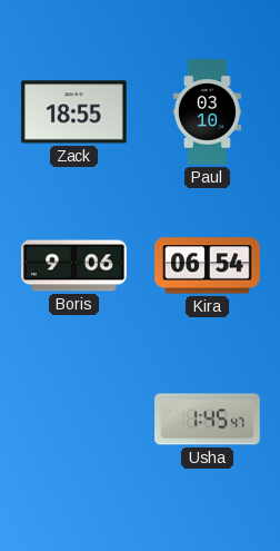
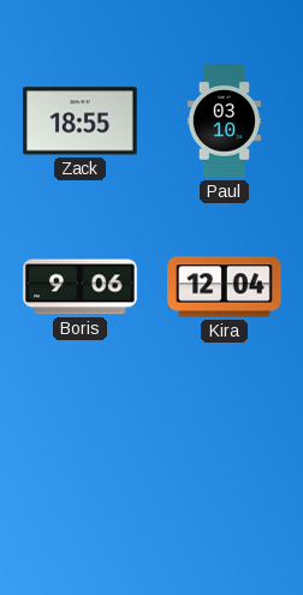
Kira: 06:54 -> 12:04 (225, 287)
Usha: 1:45 -> none (208, 420)
